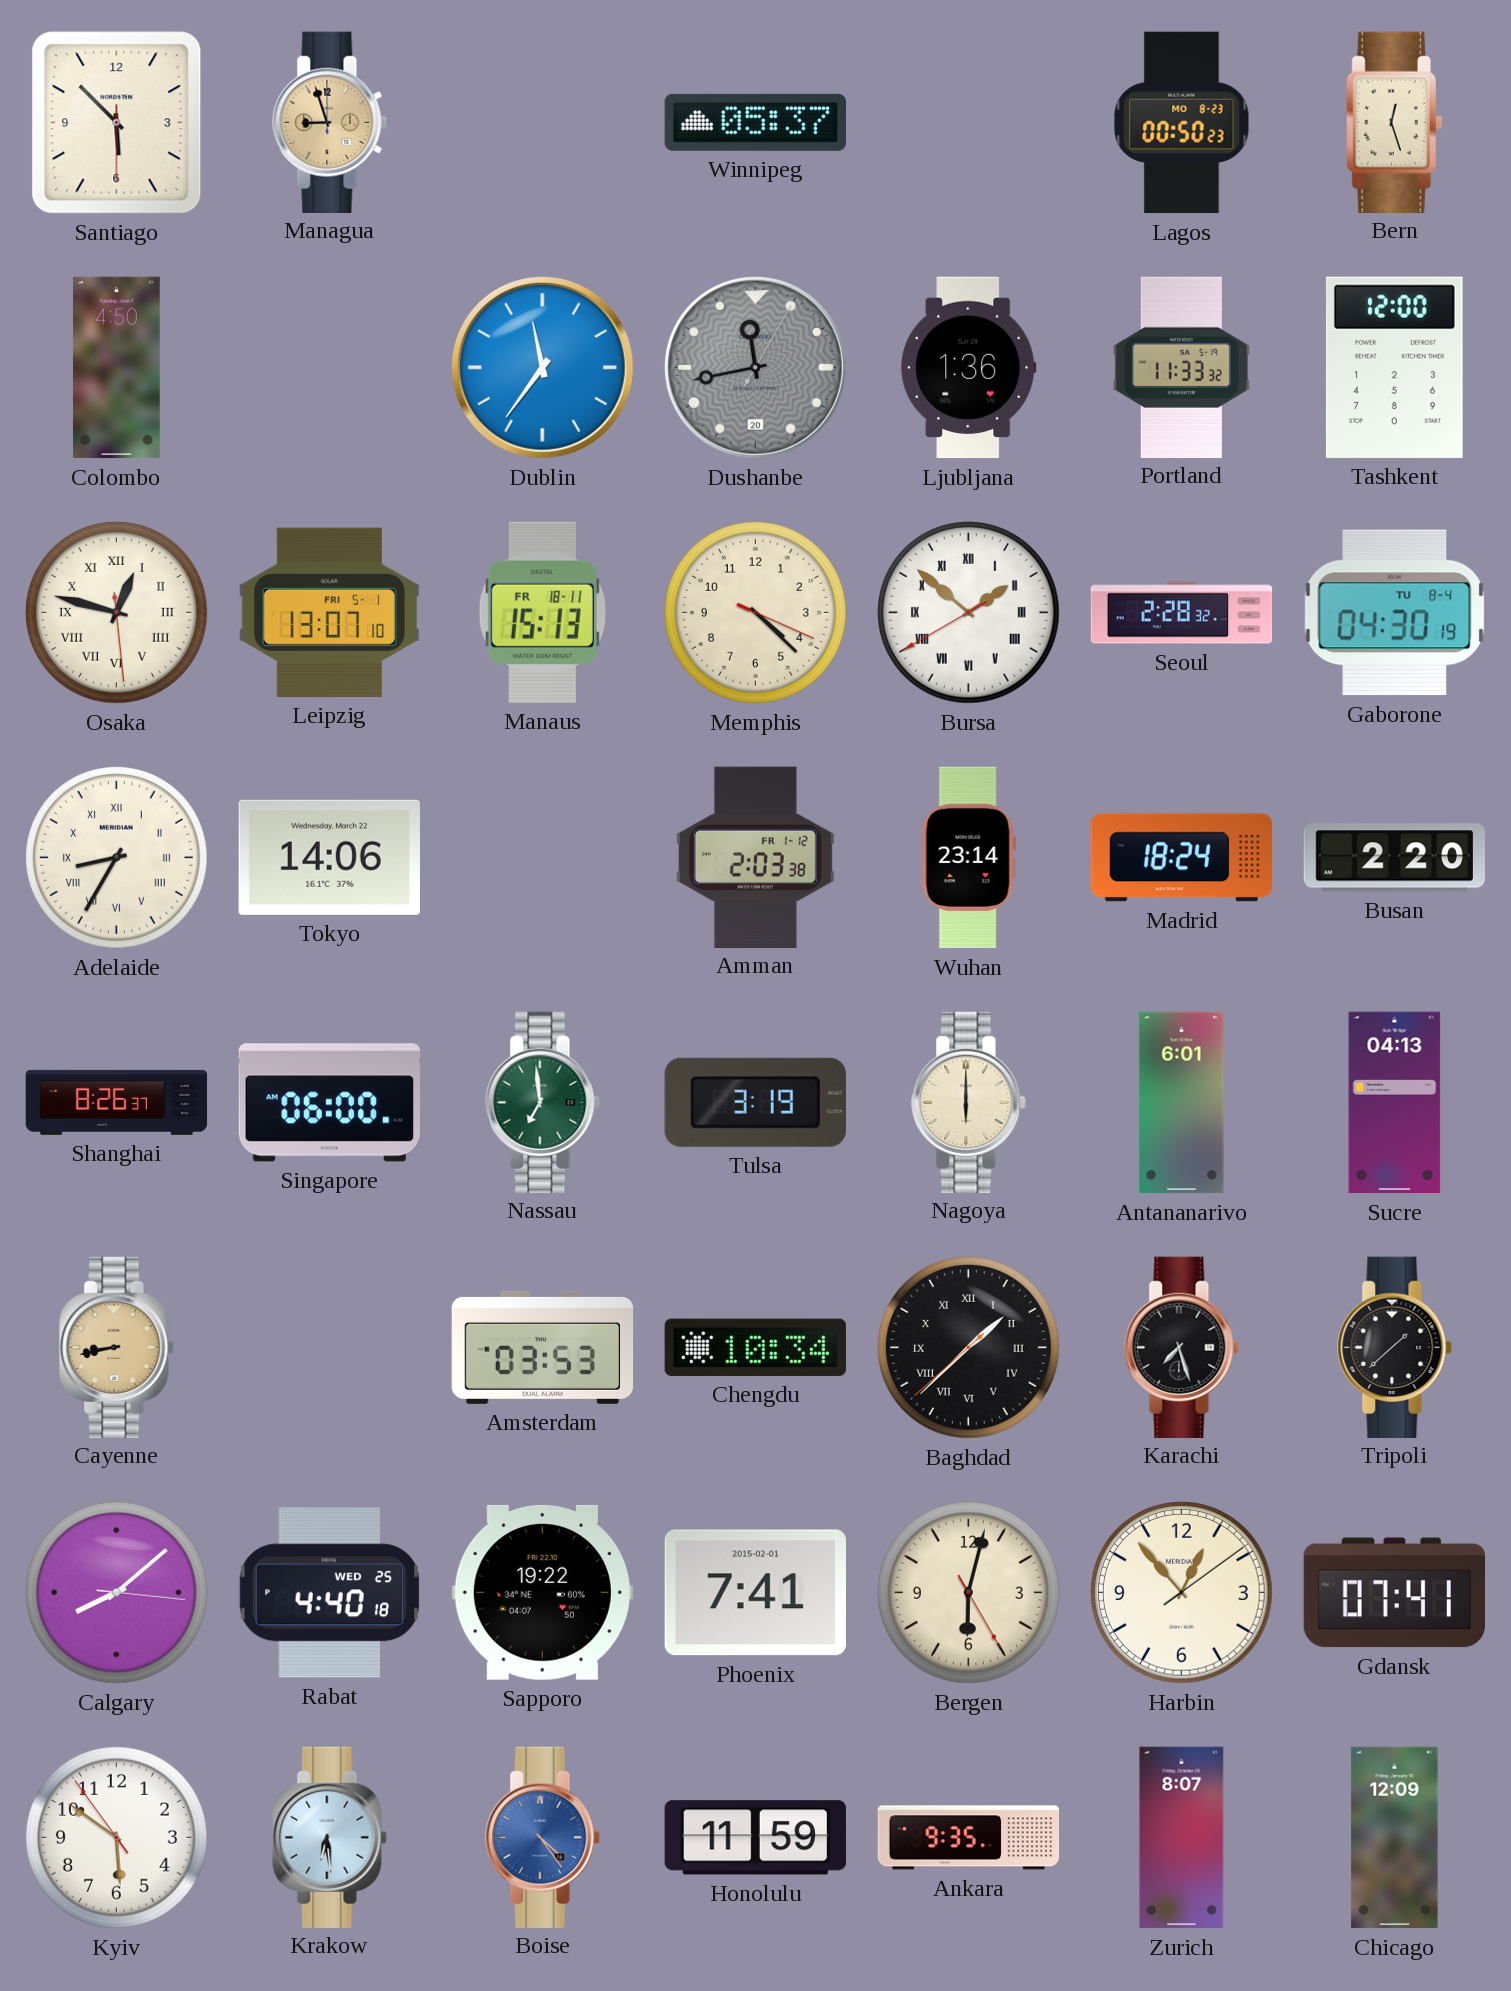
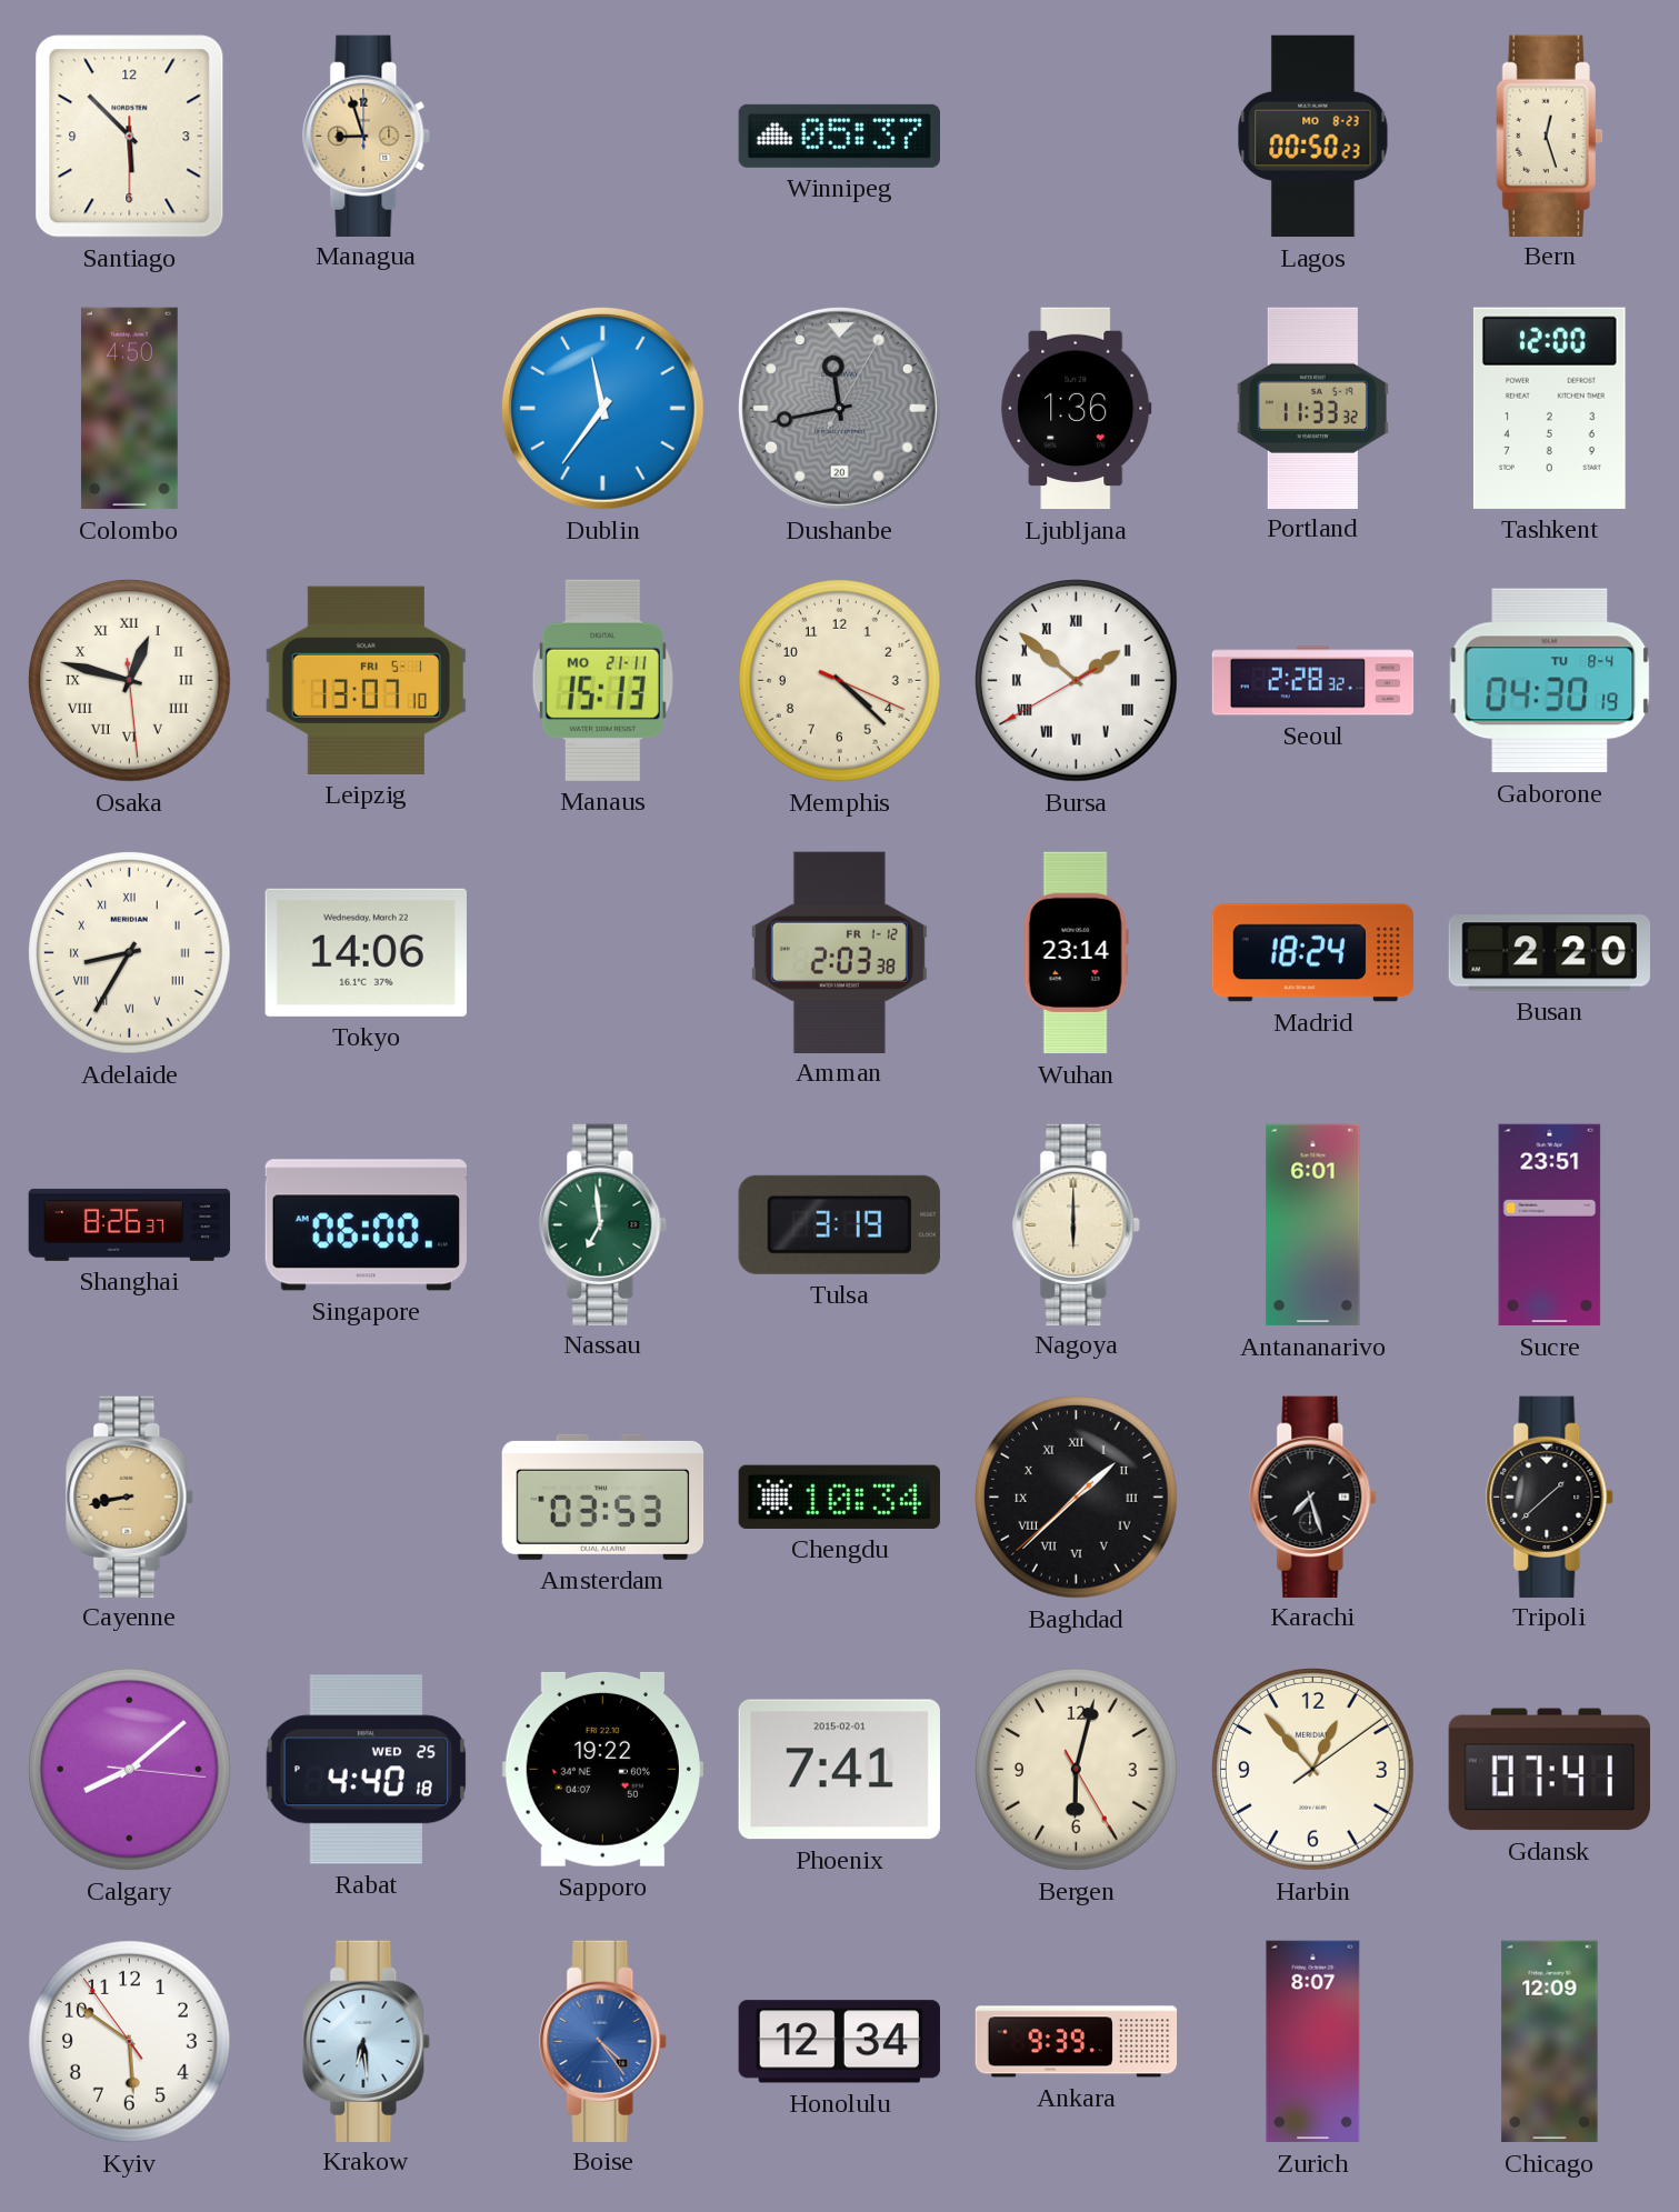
Manaus date: FR 18-11 -> MO 21-11 (602, 680)
Sucre: 04:13 -> 23:51 (1550, 1225)
Honolulu: 11:59 -> 12:34 (839, 2042)
Ankara: 9:35 -> 9:39 (1077, 2042)
